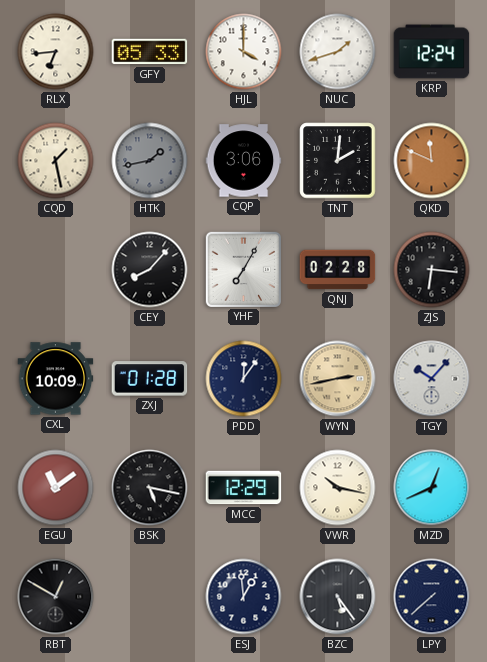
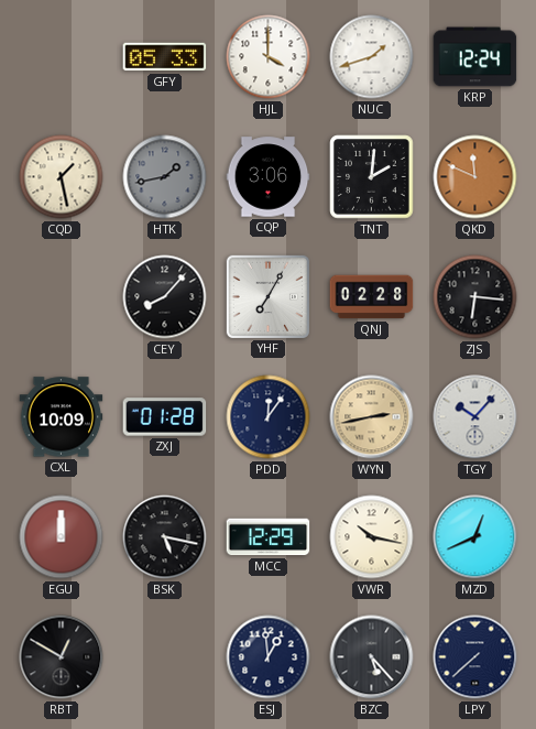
RLX: 6:44 -> none (56, 52)
EGU: 11:09 -> 12:00 (62, 537)
BZC: 5:24 -> 5:23 (372, 657)
